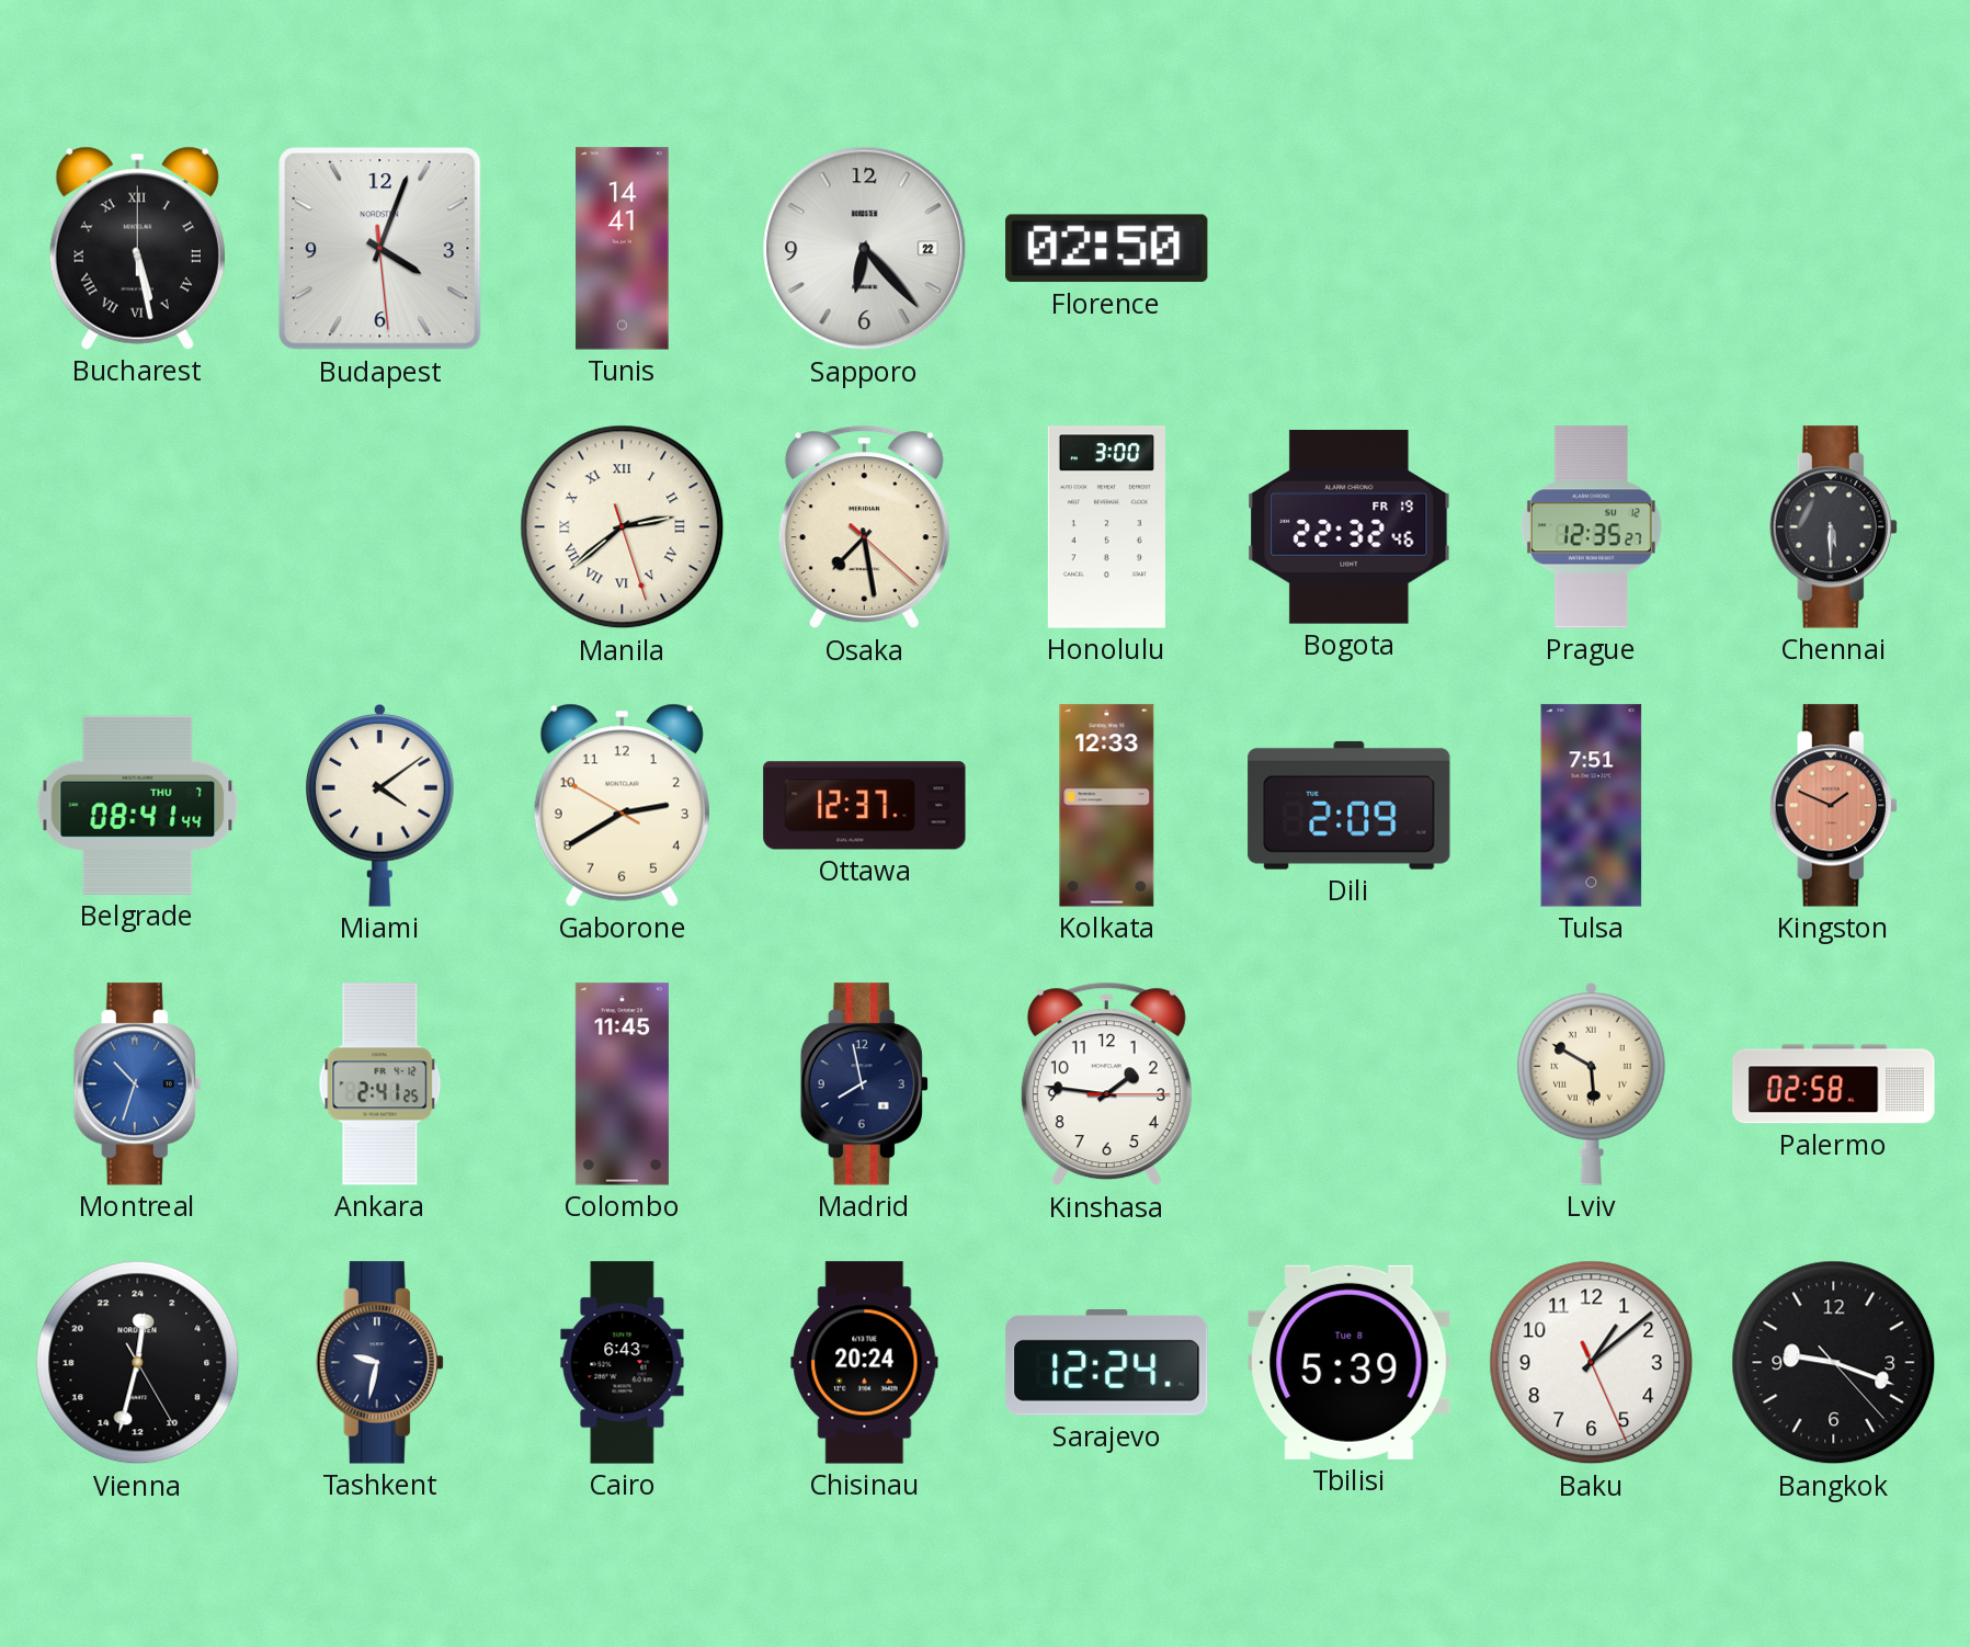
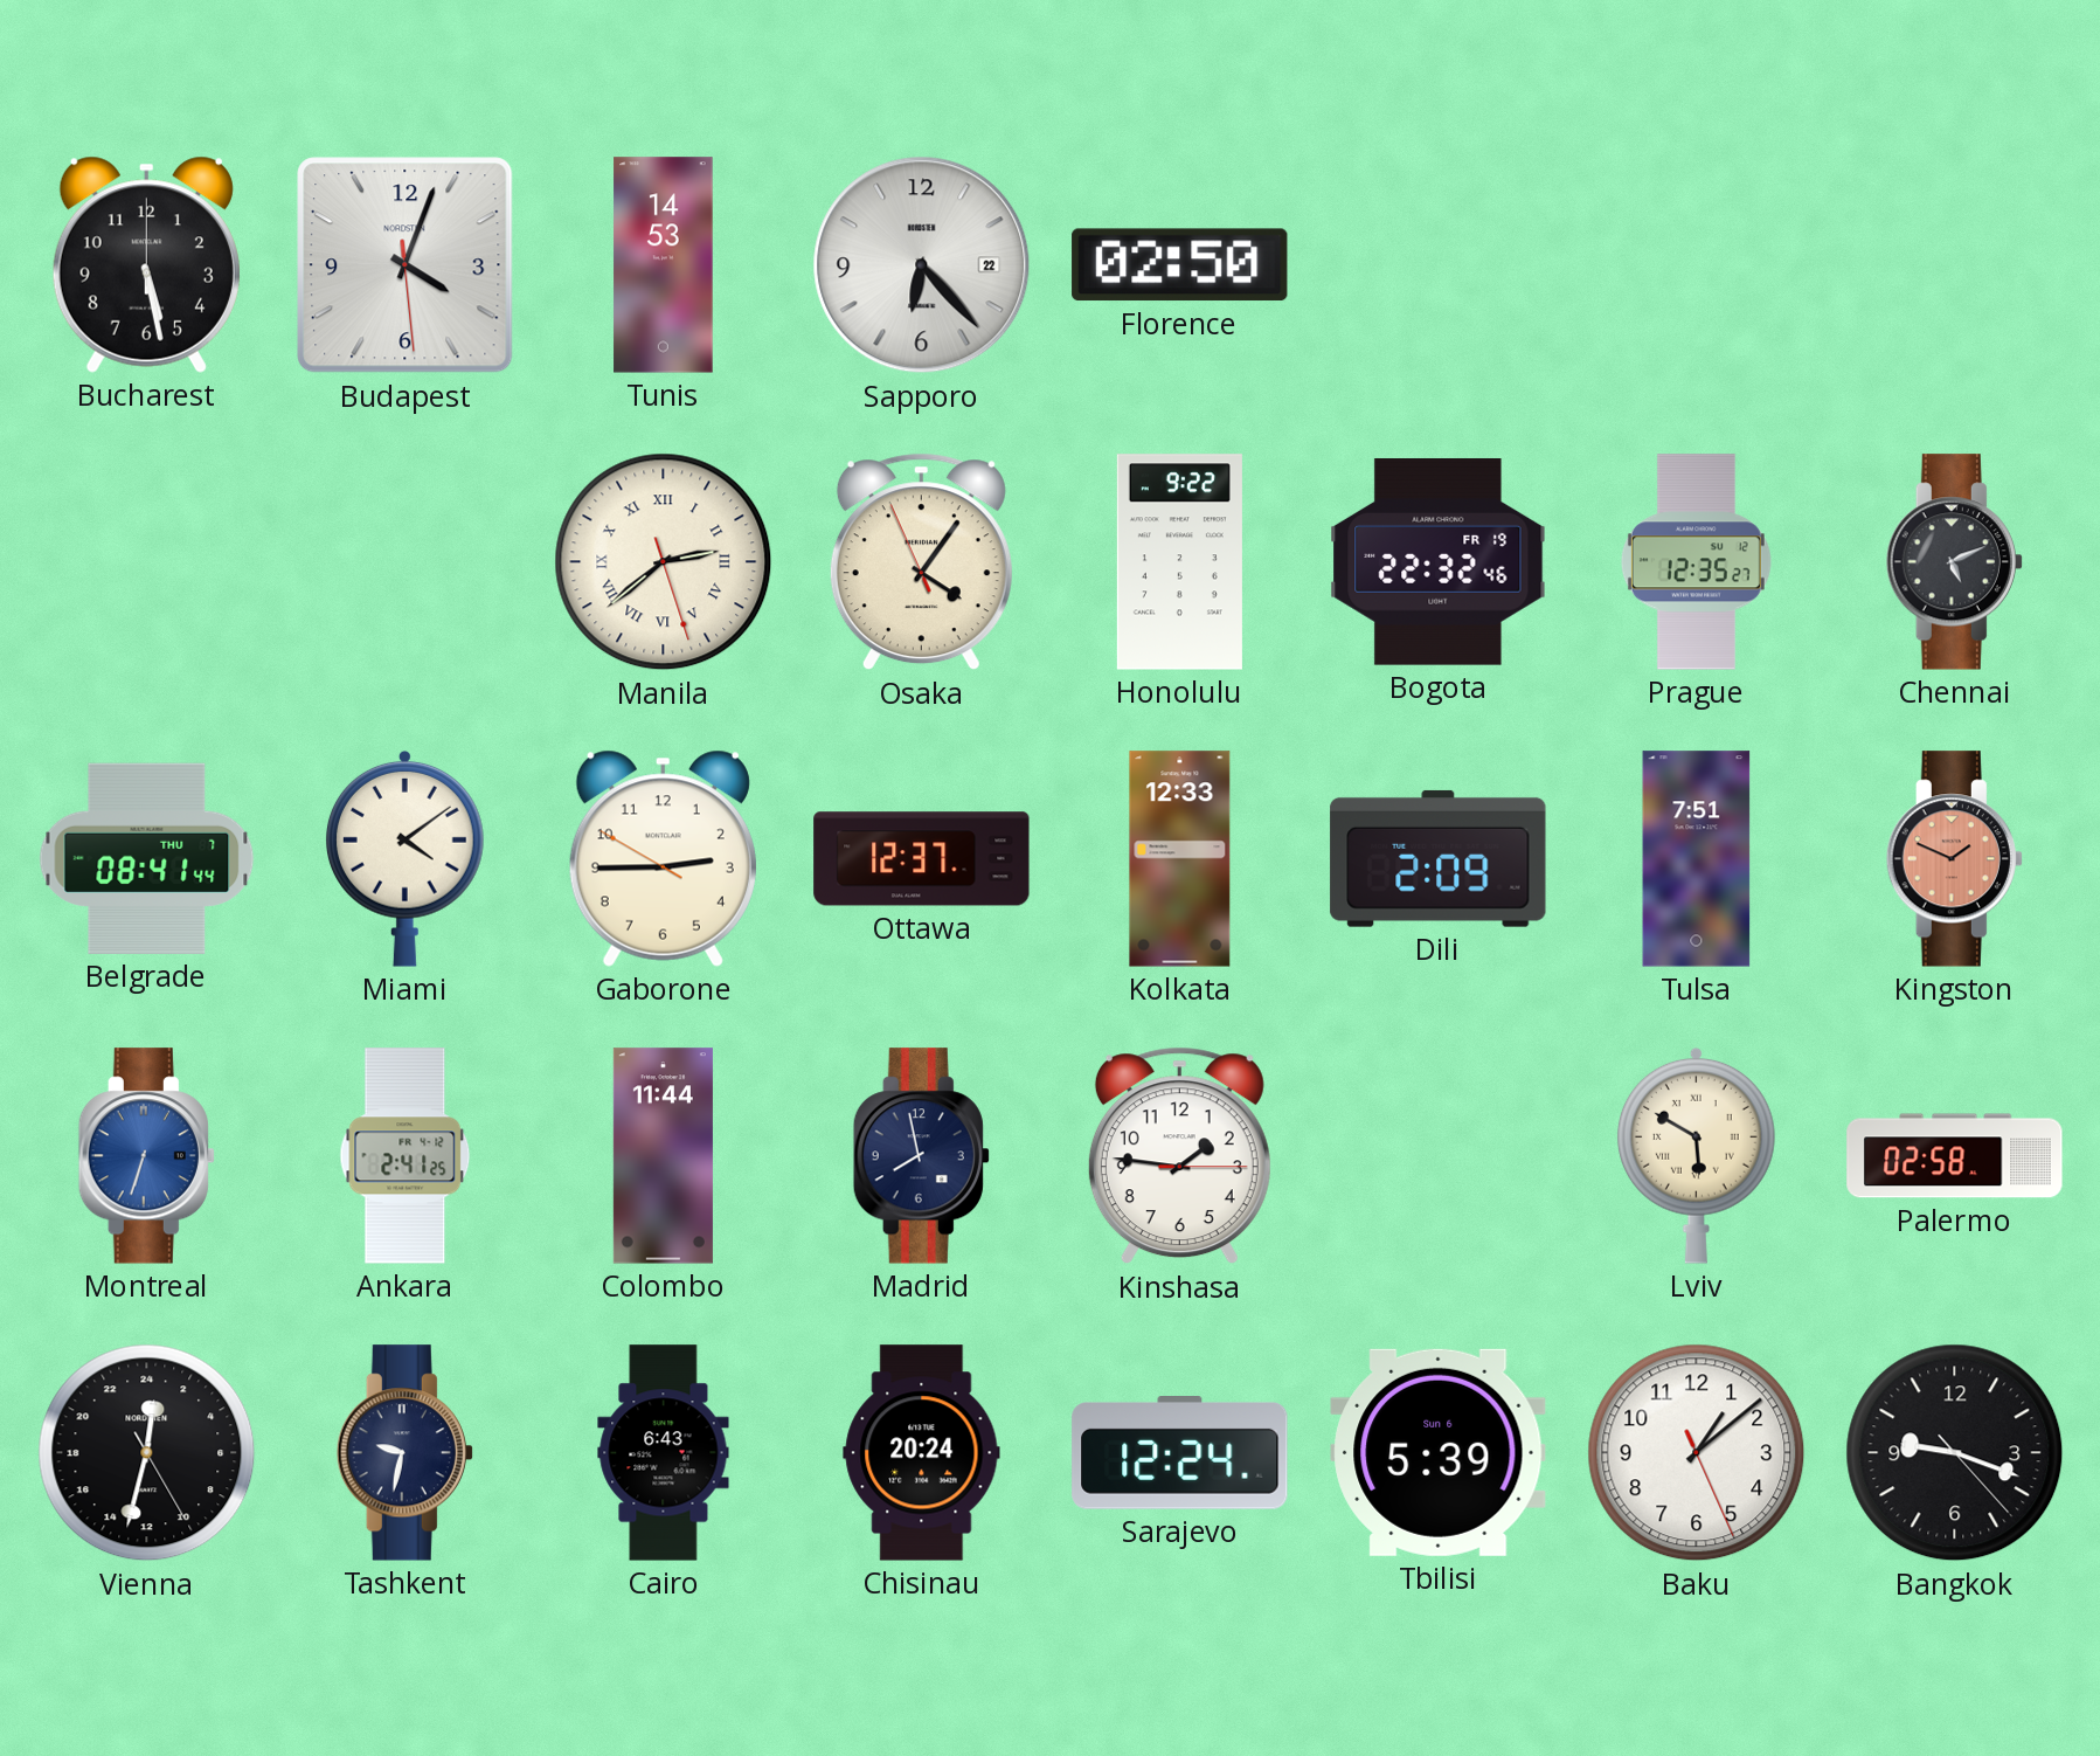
Bucharest numerals: Roman -> Arabic (146, 264)
Tunis: 14:41 -> 14:53 (664, 265)
Osaka: 7:28 -> 4:05 (921, 562)
Honolulu: 3:00 -> 9:22 (1179, 562)
Chennai: 5:30 -> 5:11 (1954, 562)
Gaborone: 2:39 -> 2:44 (663, 858)
Montreal: 10:33 -> 6:33 (146, 1156)
Colombo: 11:45 -> 11:44 (663, 1156)
Tbilisi date: Tue 8 -> Sun 6 (1439, 1452)
